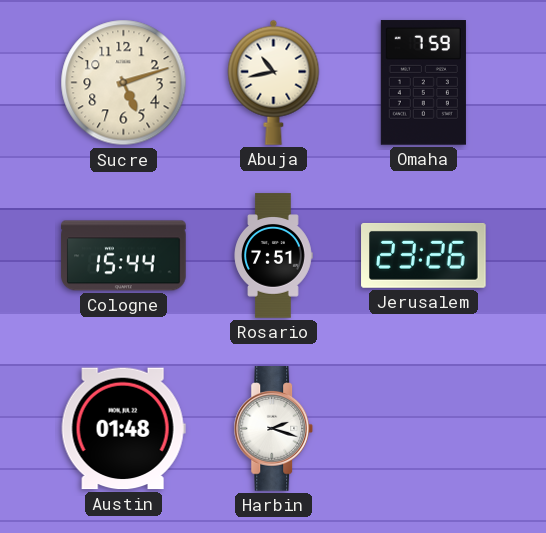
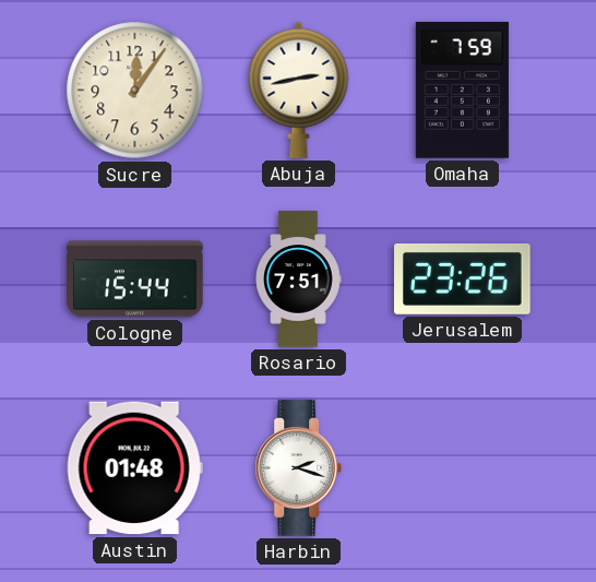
Sucre: 5:12 -> 12:06 (135, 91)
Abuja: 10:43 -> 2:43 (299, 90)
